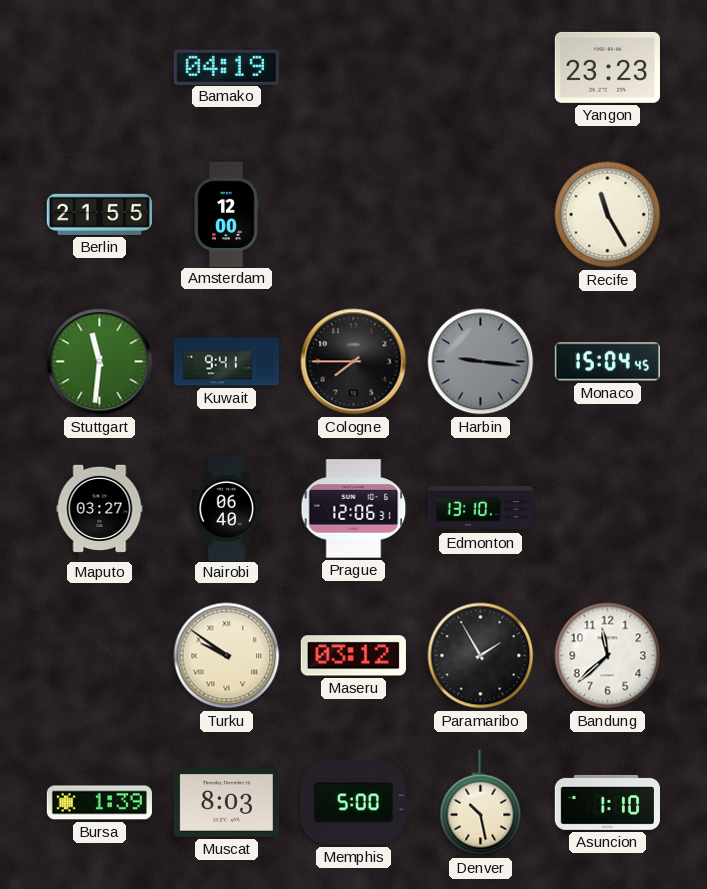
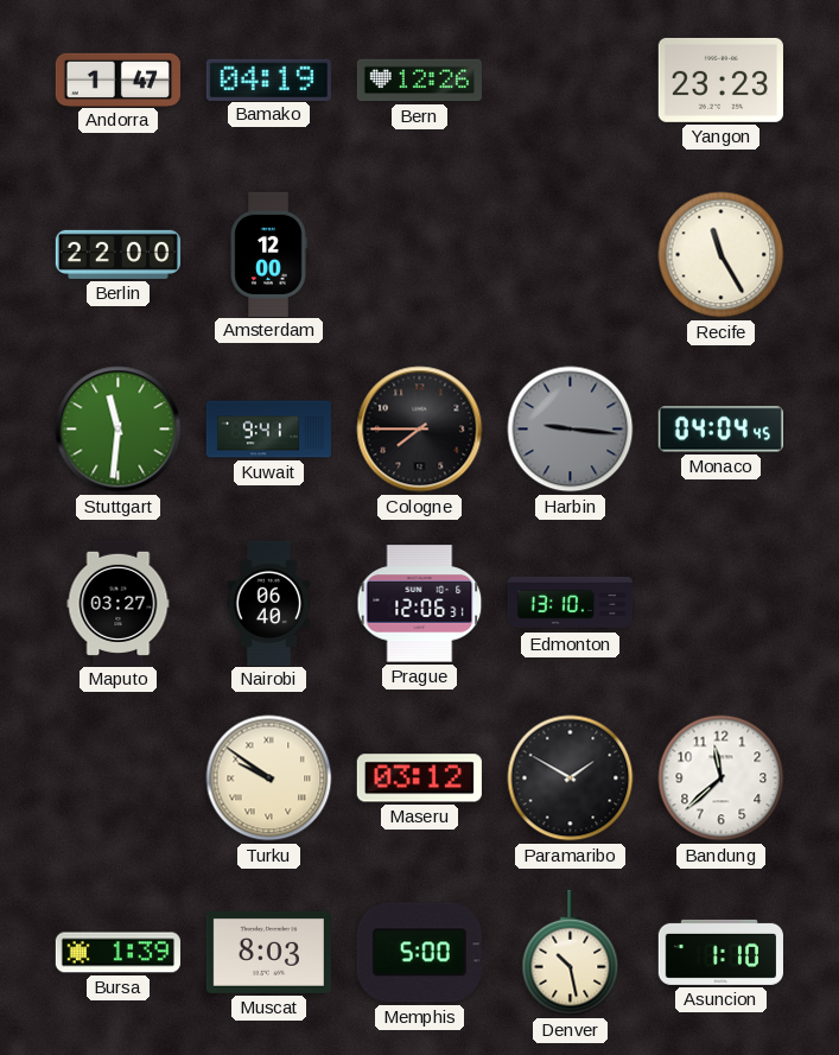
Andorra: none -> 1:47 (117, 80)
Bern: none -> 12:26 (419, 81)
Berlin: 21:55 -> 22:00 (117, 254)
Monaco: 15:04 -> 04:04 (720, 430)
Paramaribo: 1:55 -> 1:50 (571, 778)
